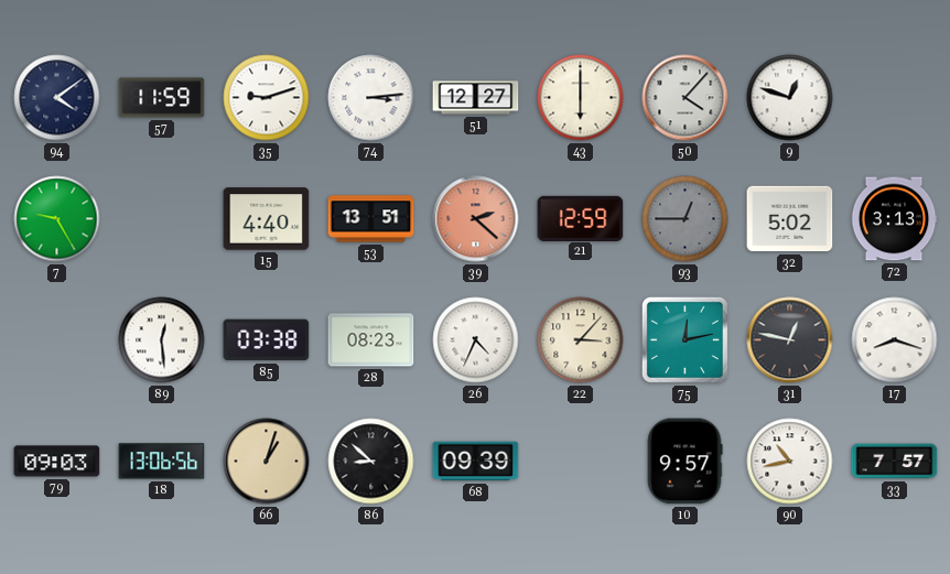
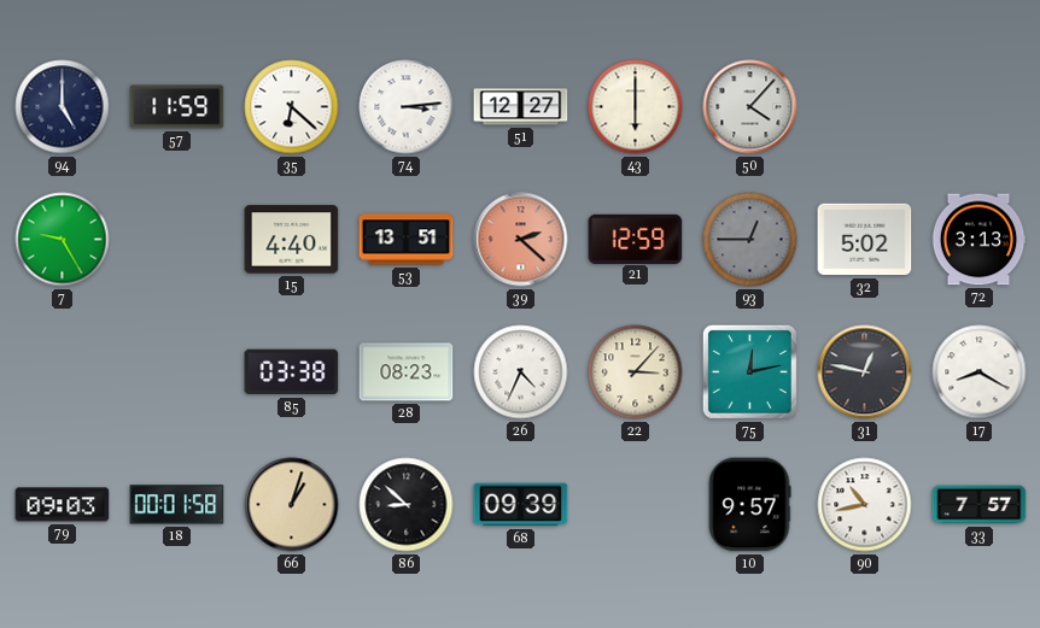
94: 4:09 -> 5:00 (63, 107)
35: 9:12 -> 6:22 (292, 107)
9: 12:48 -> none (790, 98)
89: 12:29 -> none (162, 340)
17: 8:18 -> 8:20 (980, 372)
18: 13:06 -> 00:01 (177, 505)
